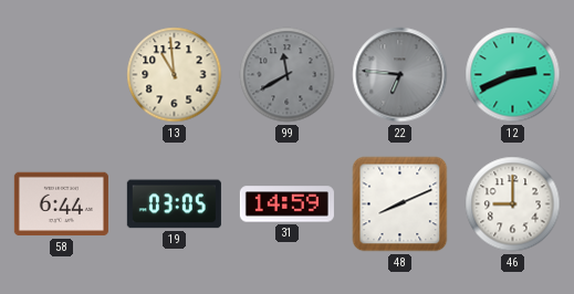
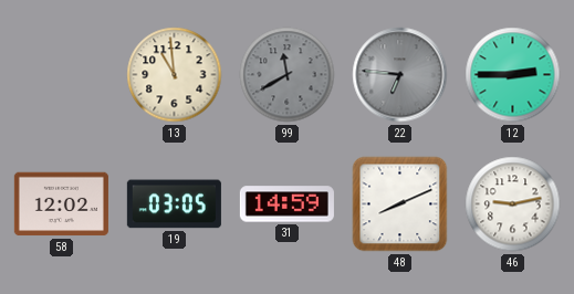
12: 2:41 -> 2:45 (513, 75)
58: 6:44 -> 12:02 (61, 204)
46: 9:00 -> 9:13 (513, 204)
